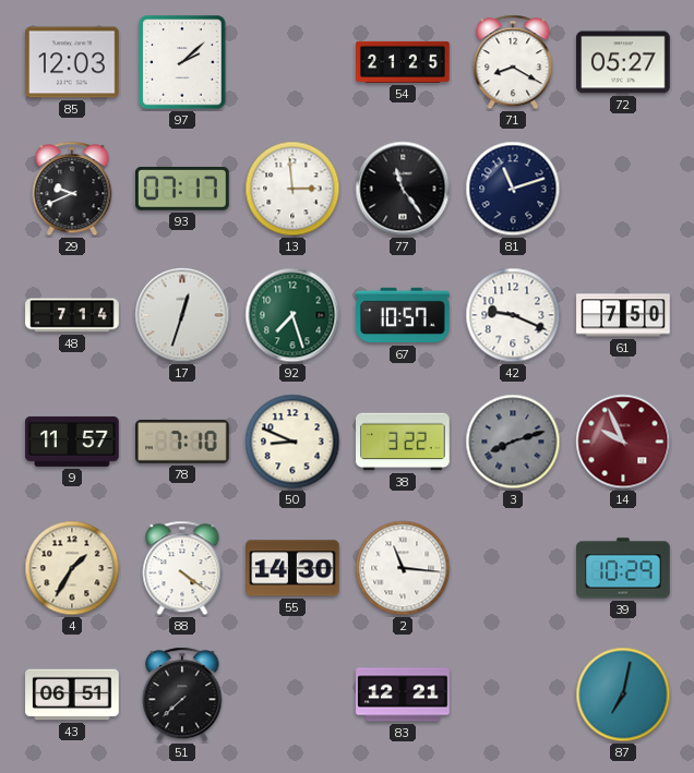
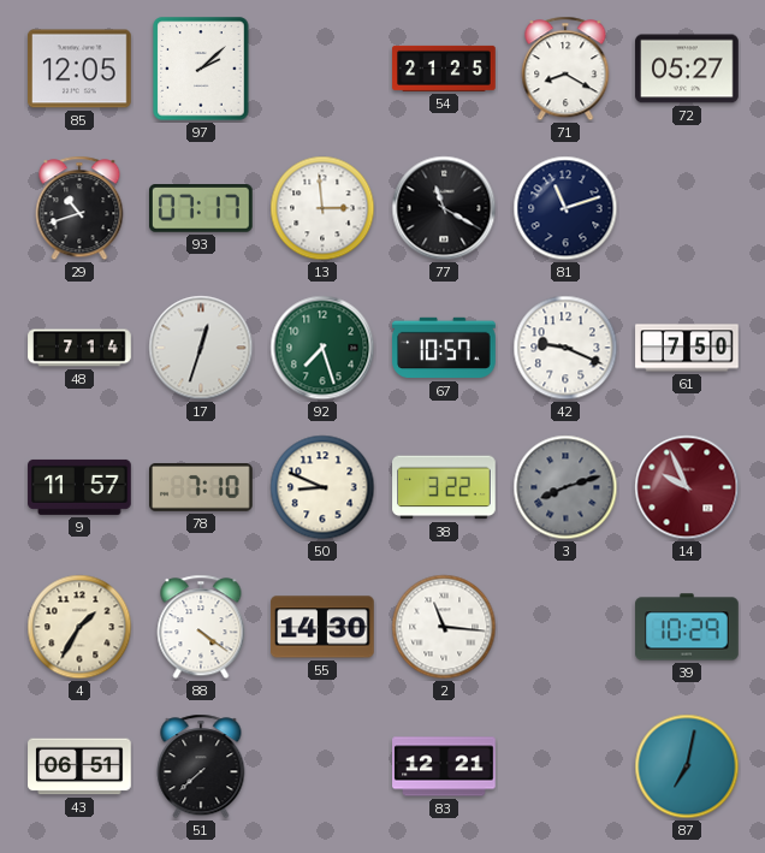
85: 12:03 -> 12:05 (81, 69)
29: 9:41 -> 10:42 (79, 208)
77: 11:24 -> 11:20 (444, 208)
